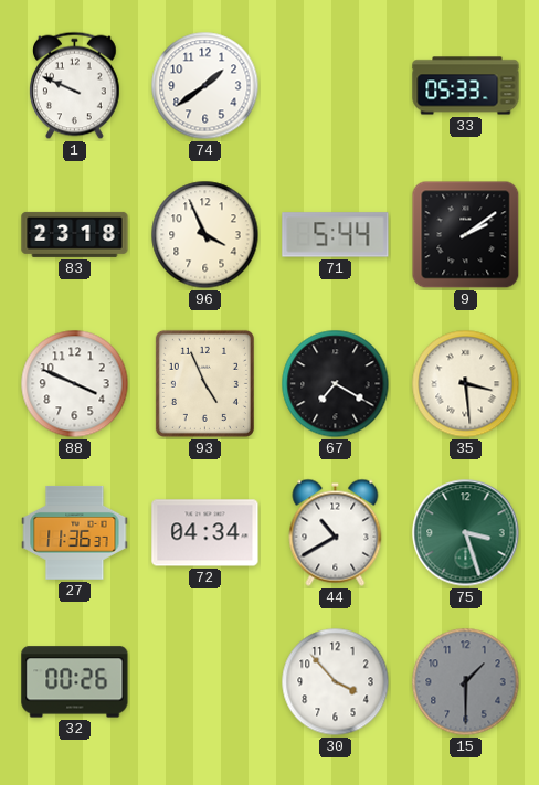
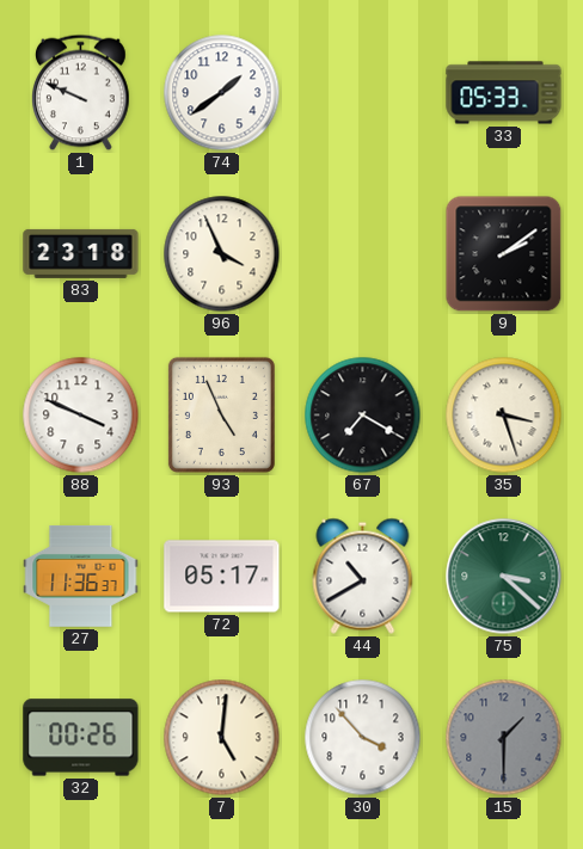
71: 5:44 -> none (336, 235)
35: 3:29 -> 3:27 (504, 416)
72: 04:34 -> 05:17 (222, 577)
75: 3:27 -> 3:22 (504, 577)
7: none -> 5:01 (222, 738)
